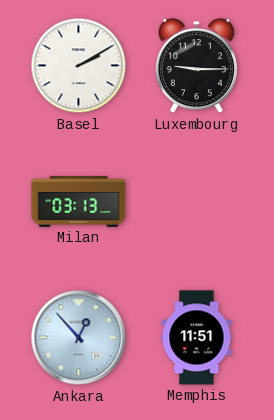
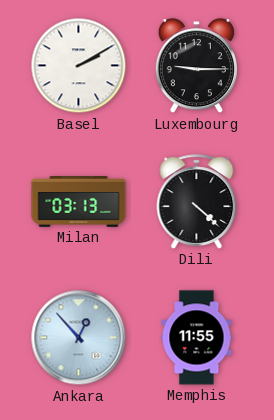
Dili: none -> 4:22 (197, 202)
Memphis: 11:51 -> 11:55 (197, 338)
